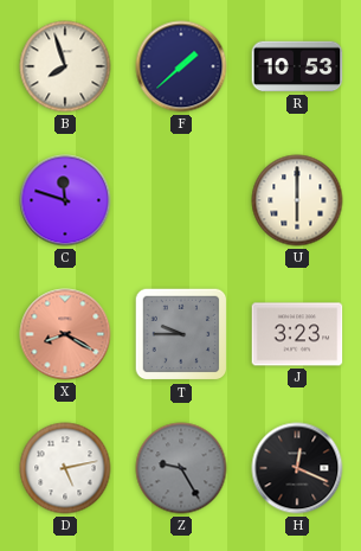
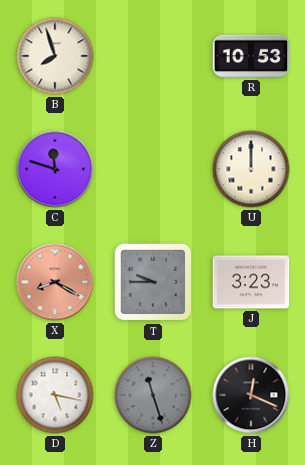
F: 1:38 -> none (181, 66)
U: 6:00 -> 12:00 (251, 169)
D: 5:13 -> 5:17 (55, 395)
Z: 9:25 -> 11:27 (153, 395)
